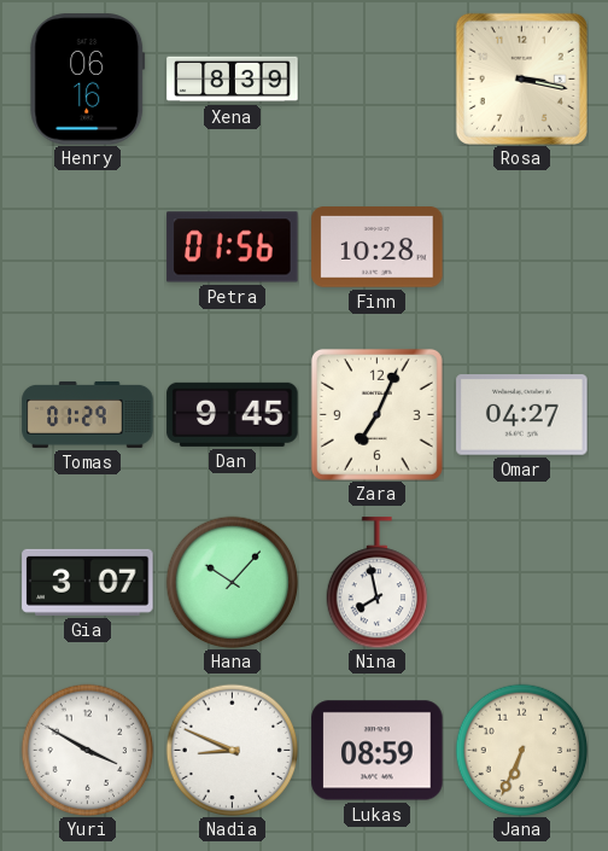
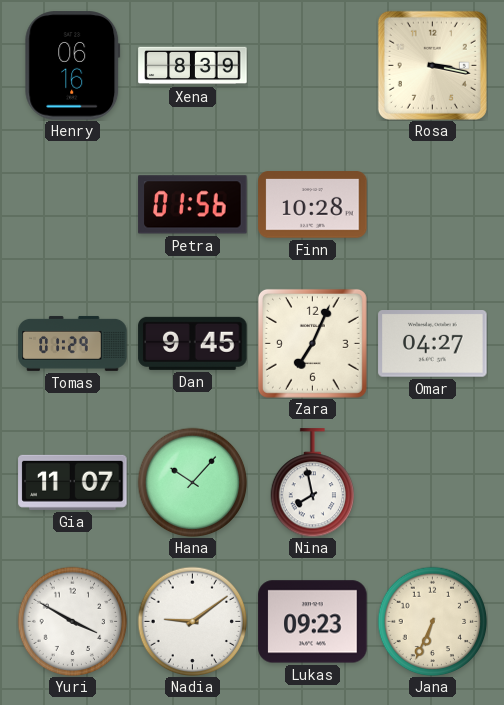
Gia: 3:07 -> 11:07 (73, 482)
Nadia: 8:49 -> 9:09 (192, 621)
Lukas: 08:59 -> 09:23 (313, 622)
